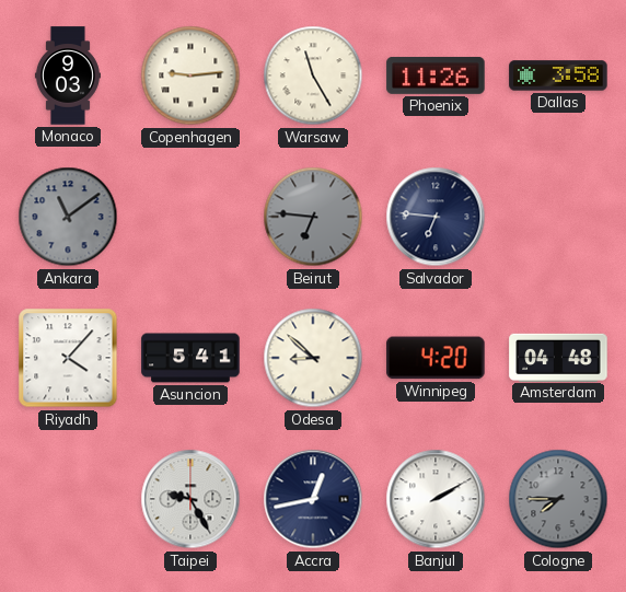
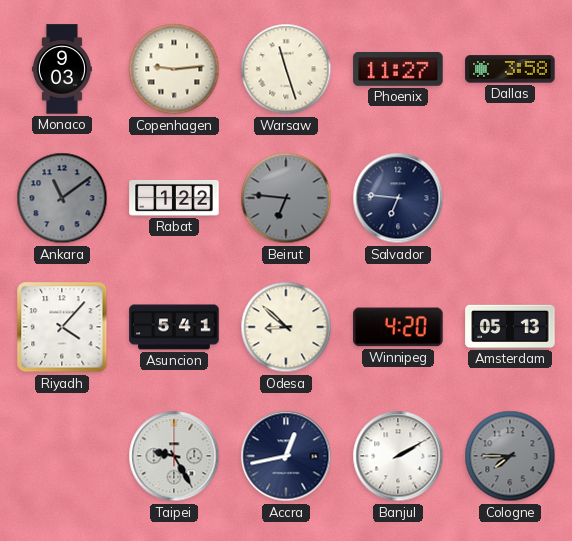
Warsaw: 11:25 -> 11:27 (286, 69)
Phoenix: 11:26 -> 11:27 (398, 69)
Rabat: none -> 1:22 (174, 198)
Amsterdam: 04:48 -> 05:13 (510, 326)
